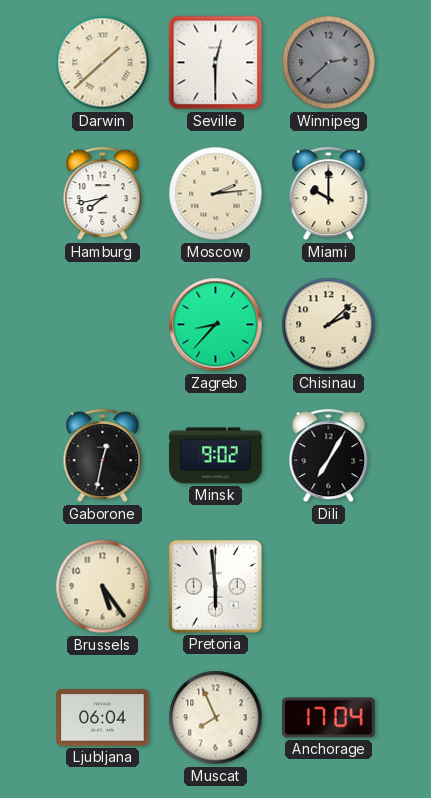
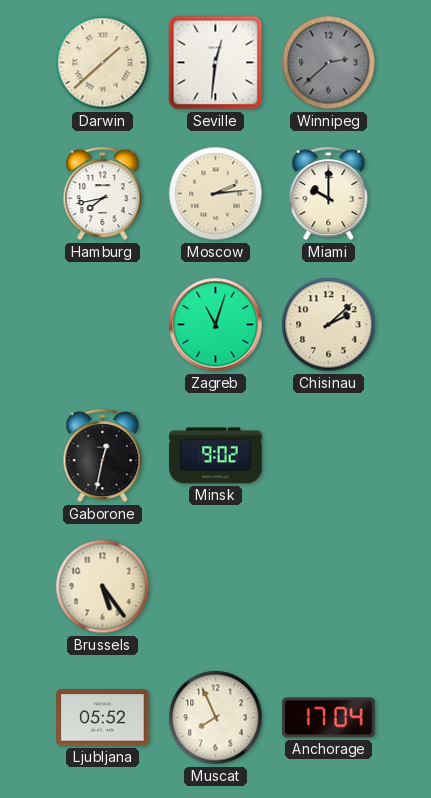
Seville: 12:30 -> 12:31 (216, 63)
Zagreb: 8:37 -> 11:03 (216, 325)
Dili: 7:05 -> none (329, 456)
Pretoria: 5:59 -> none (215, 586)
Ljubljana: 06:04 -> 05:52 (103, 718)
